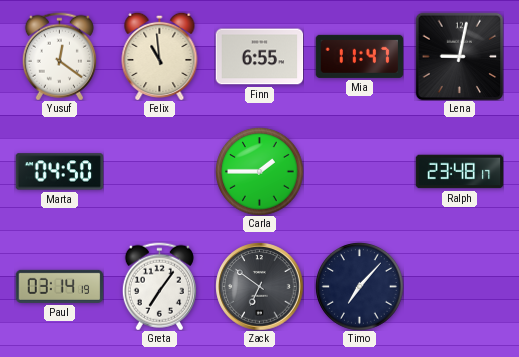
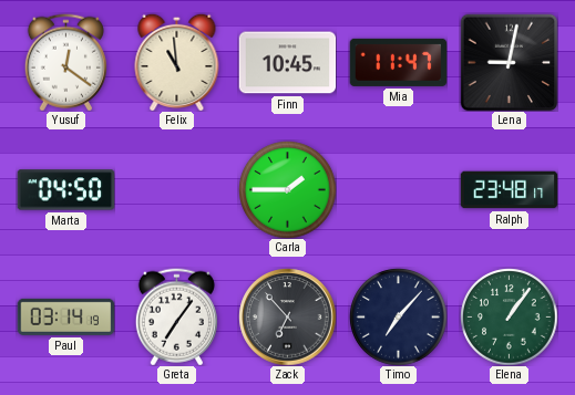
Finn: 6:55 -> 10:45 (287, 63)
Zack: 6:51 -> 6:53 (287, 316)
Elena: none -> 1:06 (509, 316)
